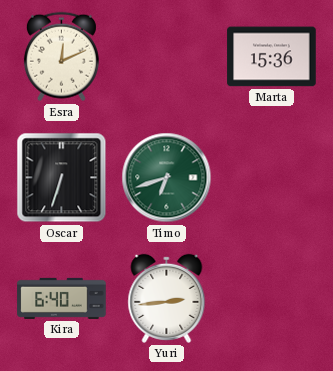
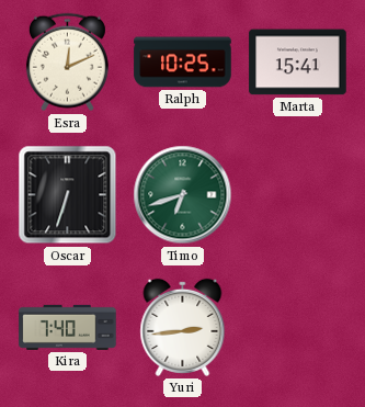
Ralph: none -> 10:25 (183, 63)
Marta: 15:36 -> 15:41 (298, 63)
Kira: 6:40 -> 7:40 (68, 327)
